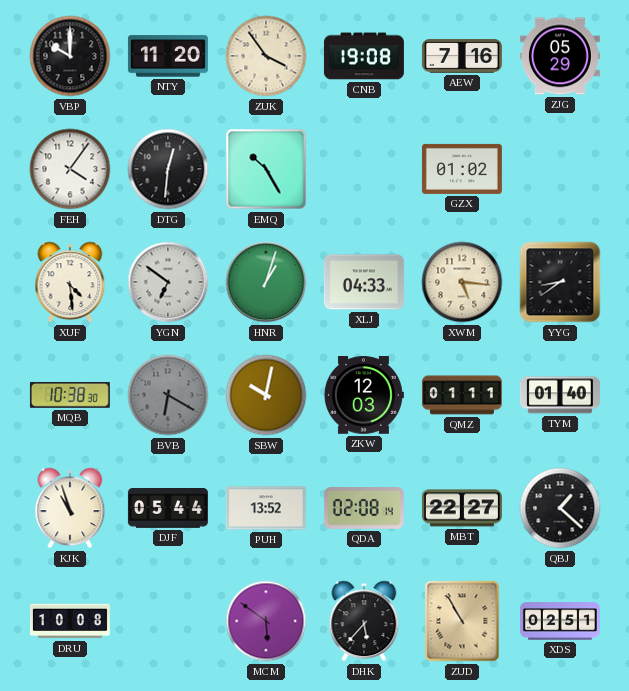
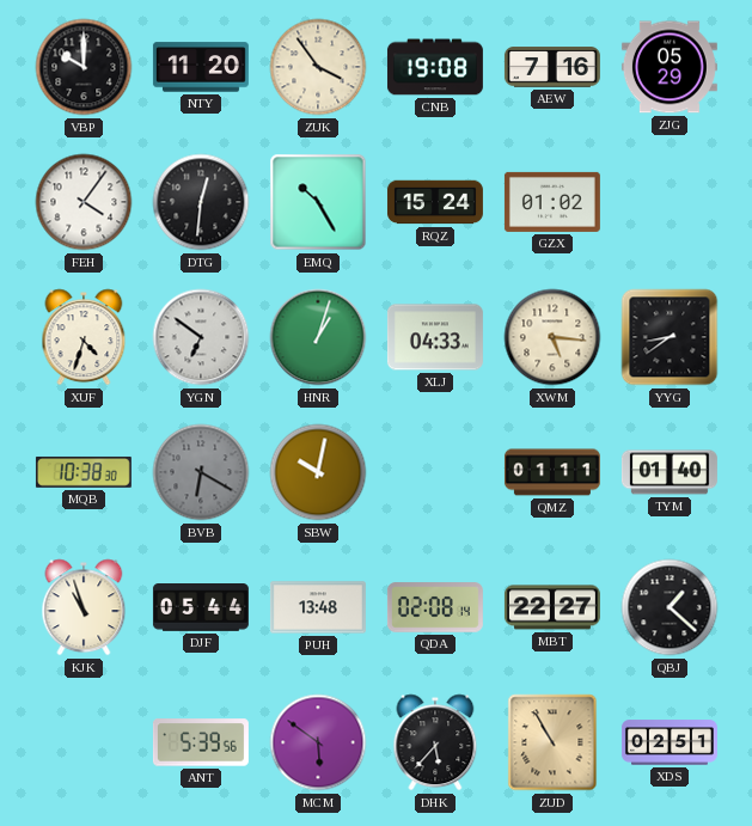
RQZ: none -> 15:24 (435, 202)
XUF: 4:29 -> 4:33 (84, 337)
ZKW: 12:03 -> none (363, 395)
PUH: 13:52 -> 13:48 (318, 607)
DRU: 10:08 -> none (70, 621)
ANT: none -> 5:39 (201, 742)
